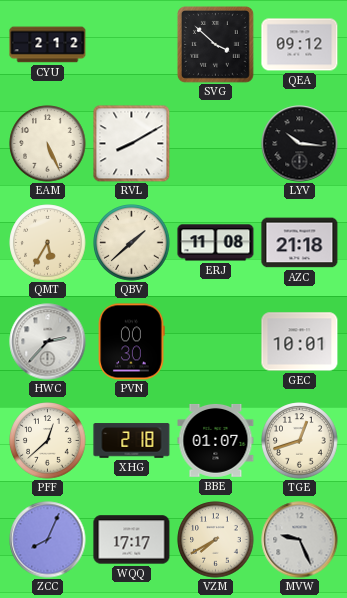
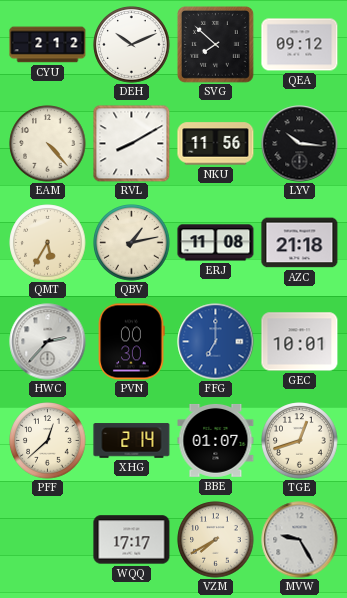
DEH: none -> 10:11 (132, 45)
SVG: 3:52 -> 7:52 (215, 44)
EAM: 5:26 -> 4:23 (48, 144)
NKU: none -> 11:56 (216, 144)
QBV: 1:38 -> 1:13 (132, 243)
FFG: none -> 7:00 (216, 342)
XHG: 2:18 -> 2:14 (132, 441)
ZCC: 8:04 -> none (48, 540)
MVW: 9:26 -> 9:25 (300, 540)
